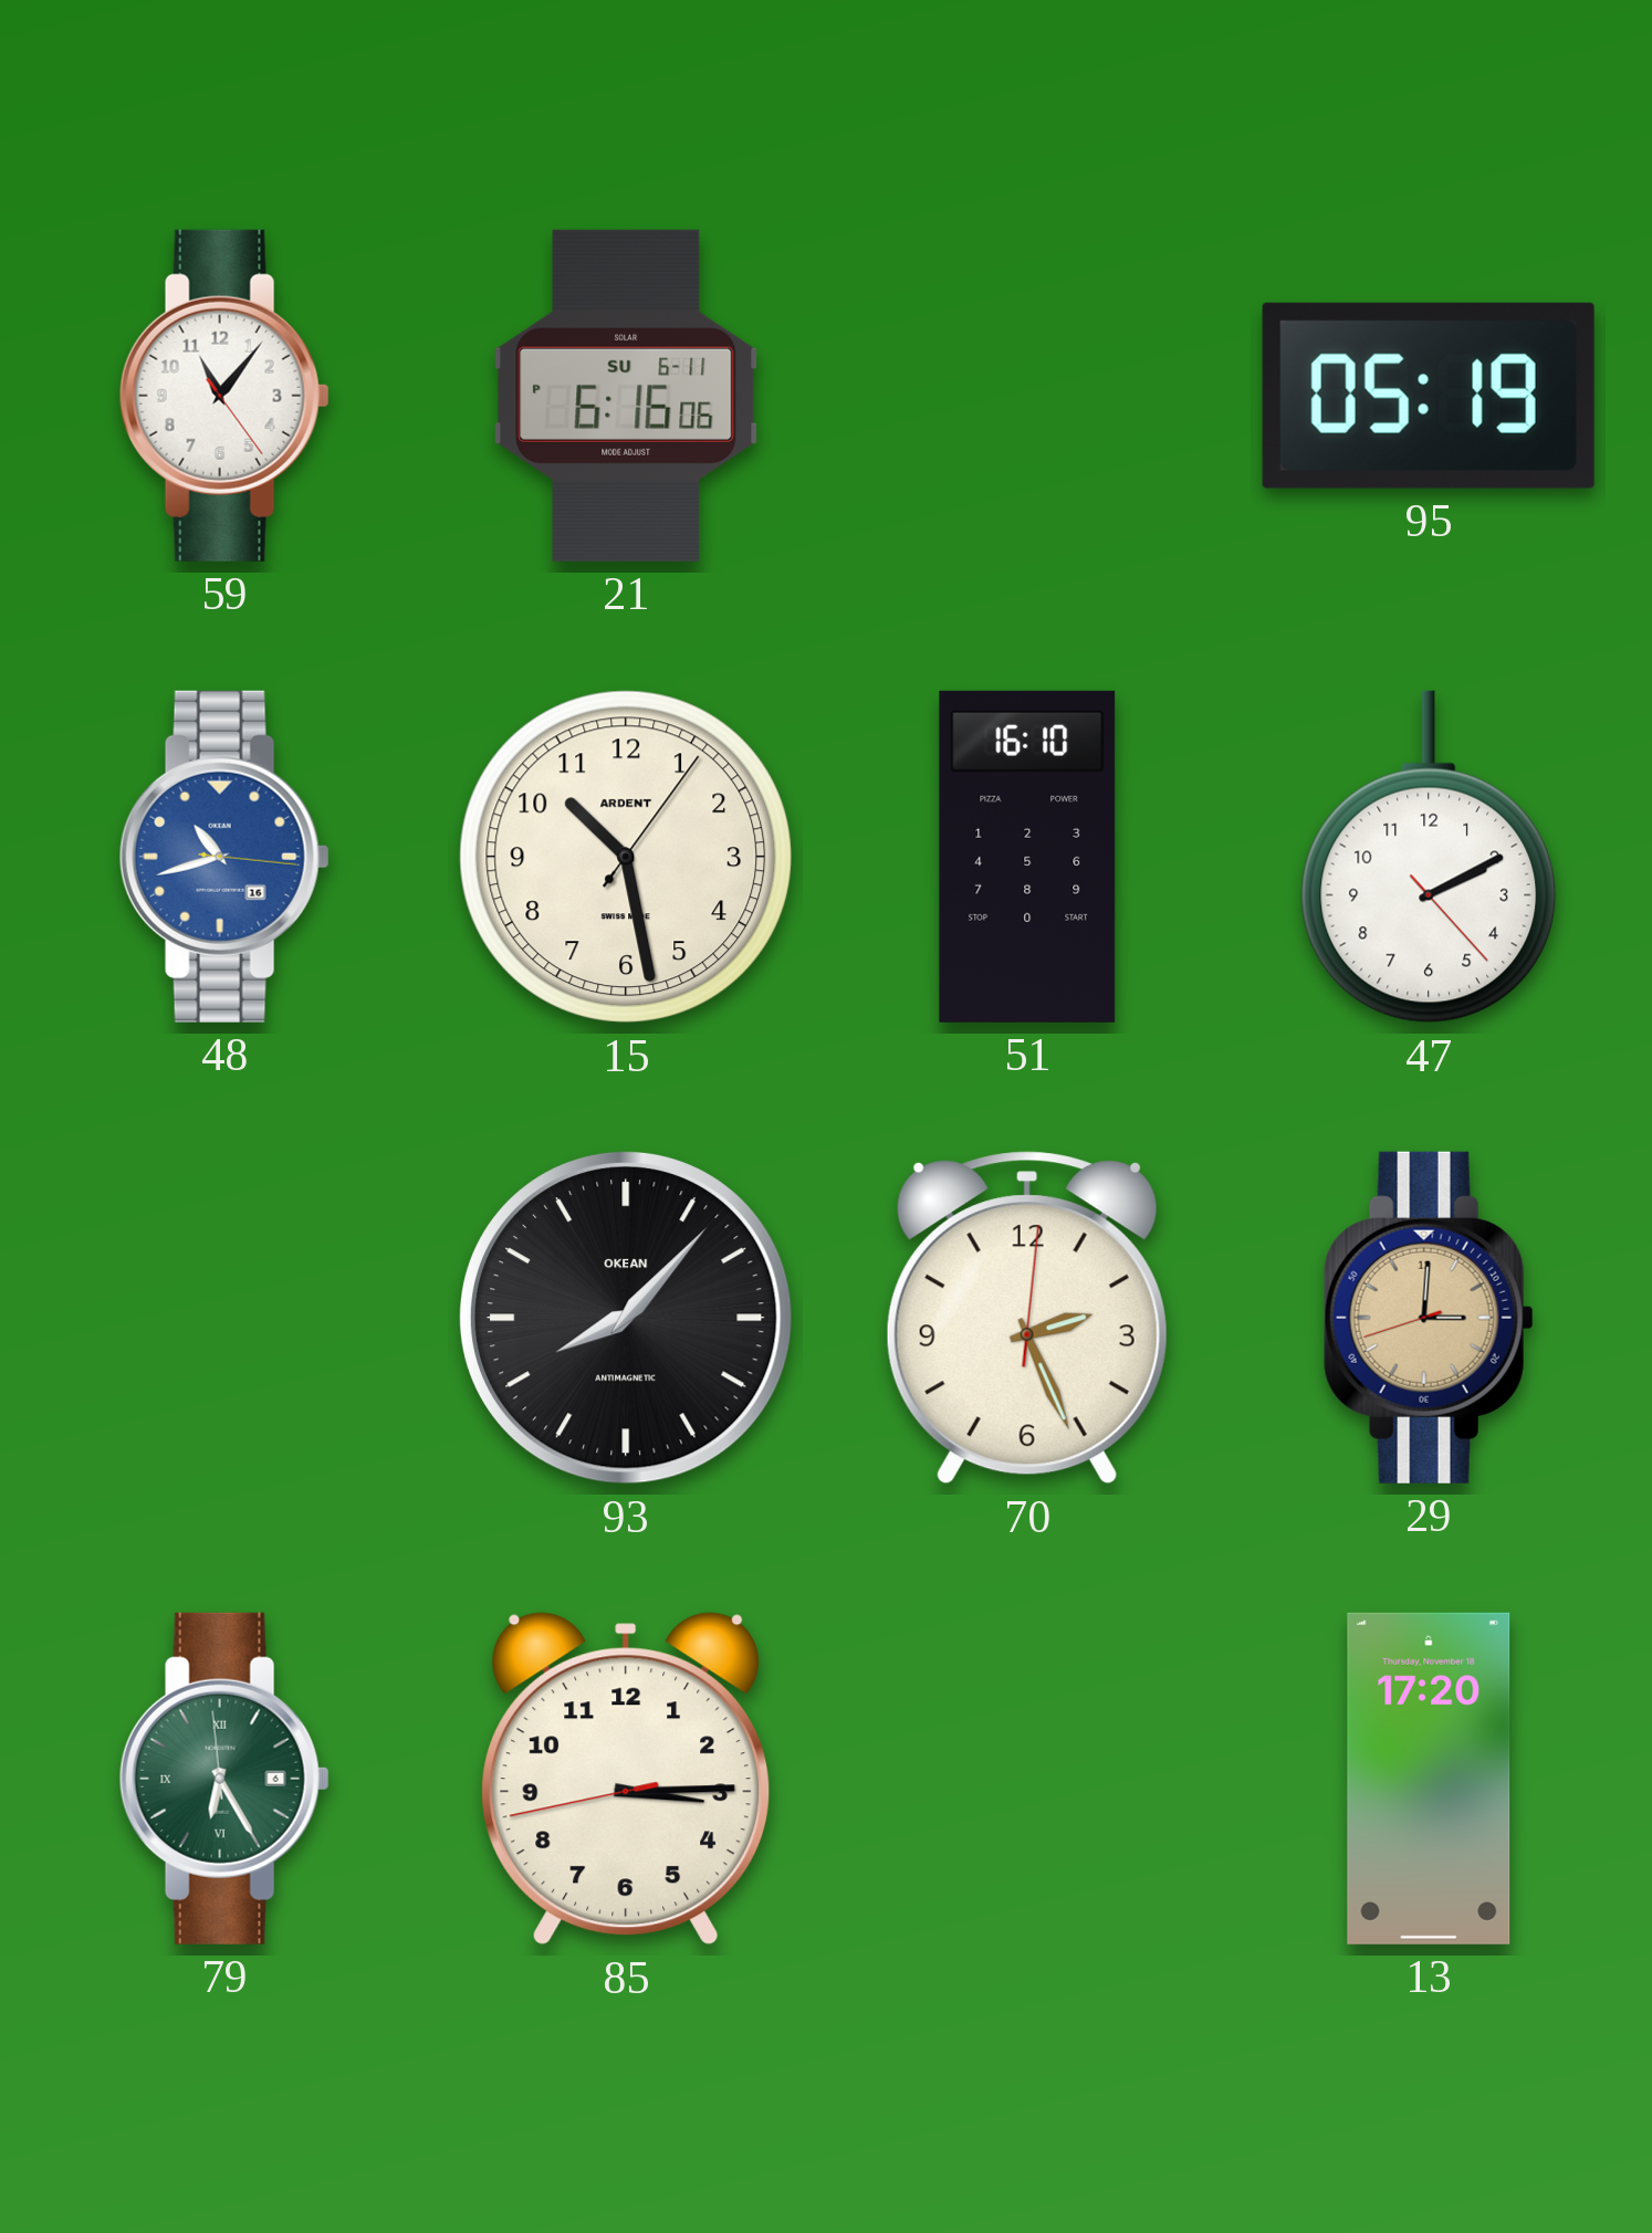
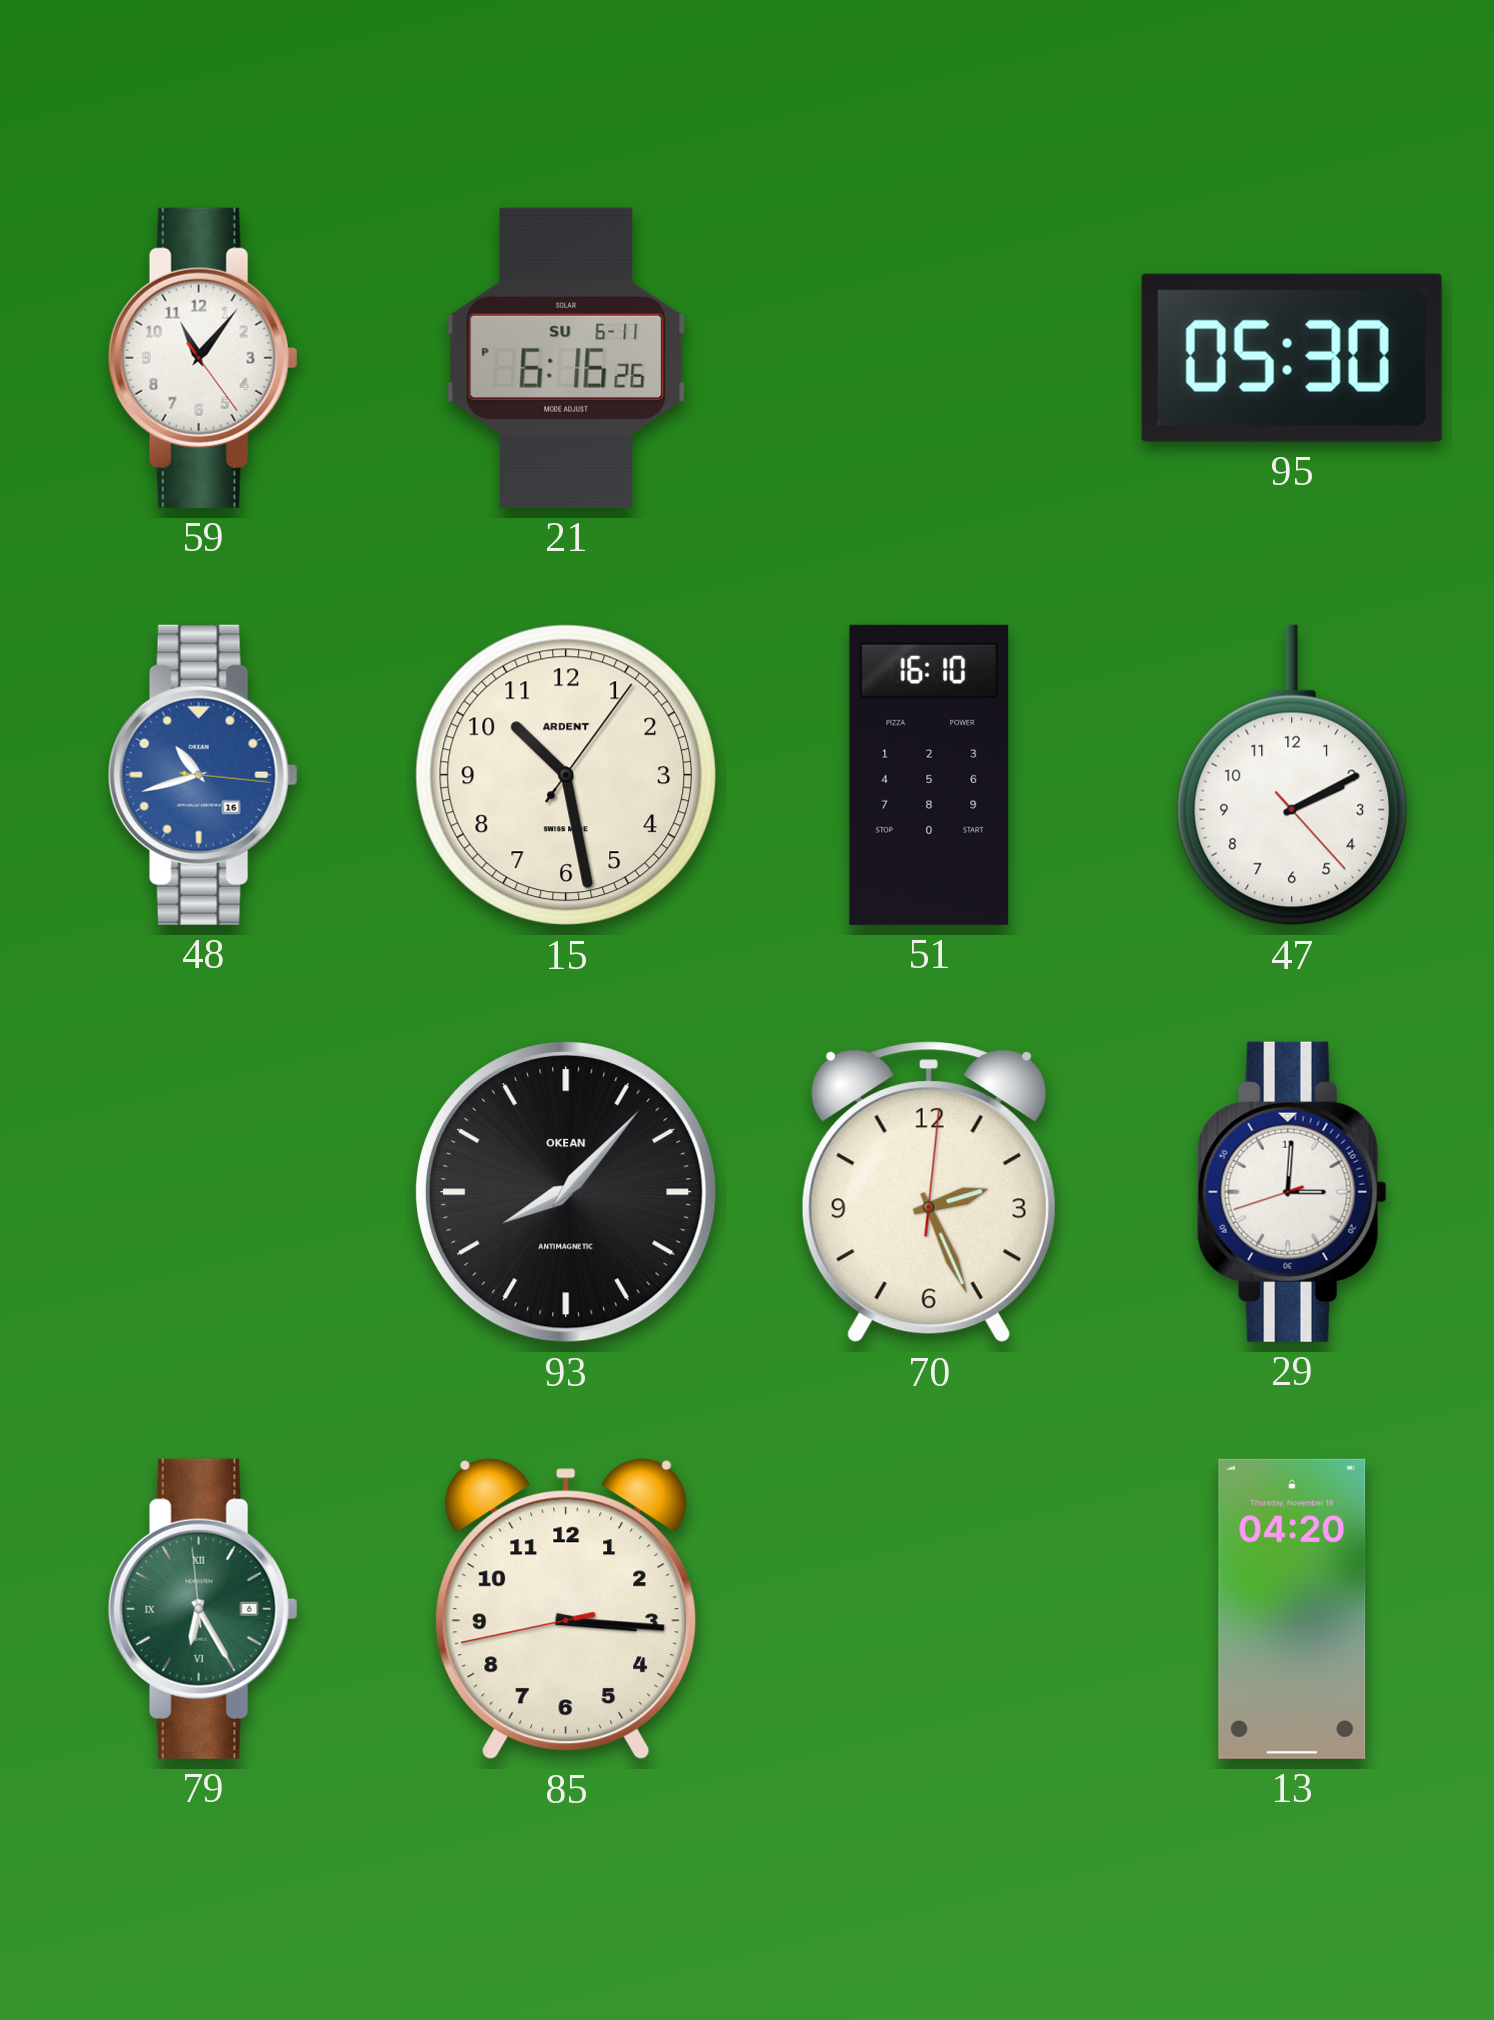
21: 6:16:06 PM -> 6:16:26 PM (566, 358)
95: 05:19 -> 05:30 (1292, 358)
29 dial: champagne -> white (1292, 1192)
85: 3:14 -> 3:15 (566, 1609)
13: 17:20 -> 04:20 (1292, 1609)
